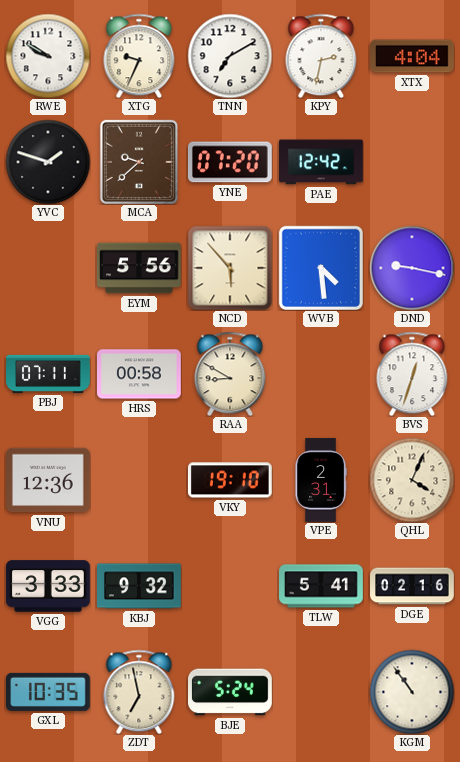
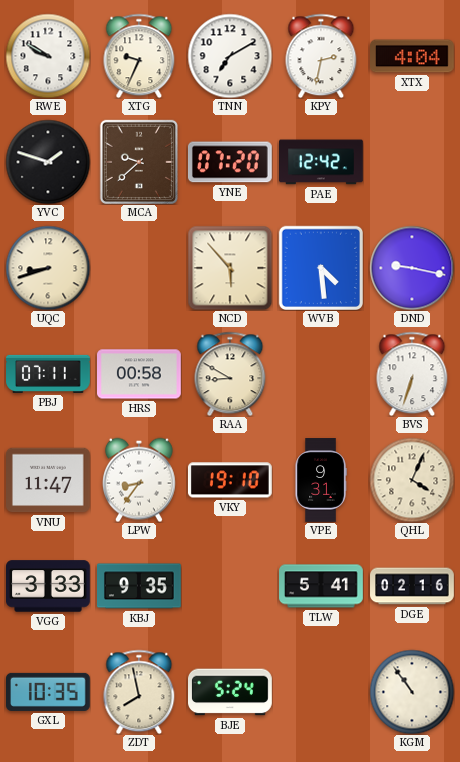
UQC: none -> 8:42 (48, 268)
EYM: 5:56 -> none (140, 268)
BVS: 12:33 -> 6:33 (412, 374)
VNU: 12:36 -> 11:47 (49, 480)
LPW: none -> 8:36 (139, 480)
VPE: 2:31 -> 9:31 (321, 480)
KBJ: 9:32 -> 9:35 (140, 586)
ZDT: 6:58 -> 7:58 (139, 692)
